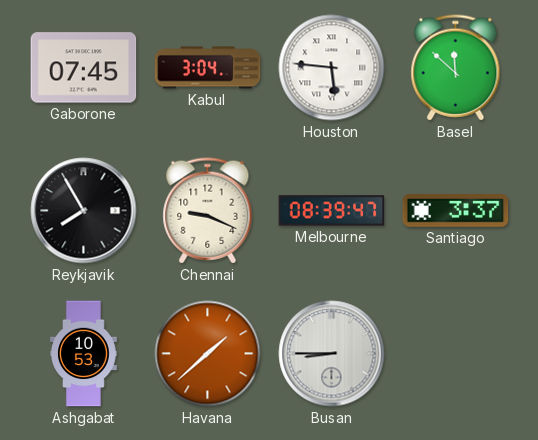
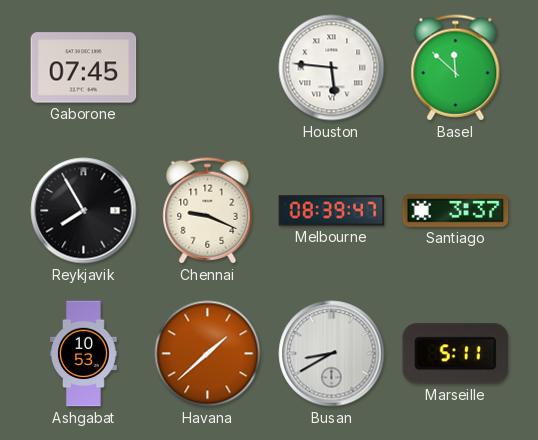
Kabul: 3:04 -> none (208, 68)
Busan: 8:45 -> 8:40 (332, 354)
Marseille: none -> 5:11 (456, 354)
